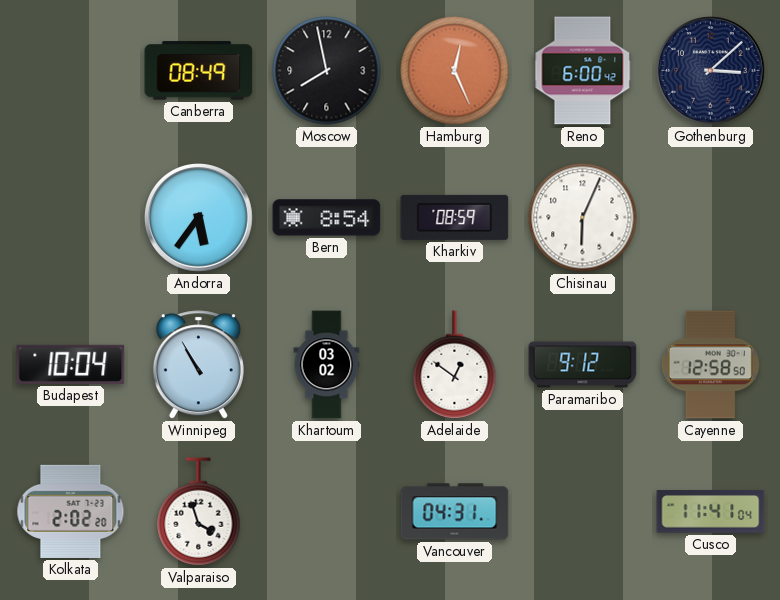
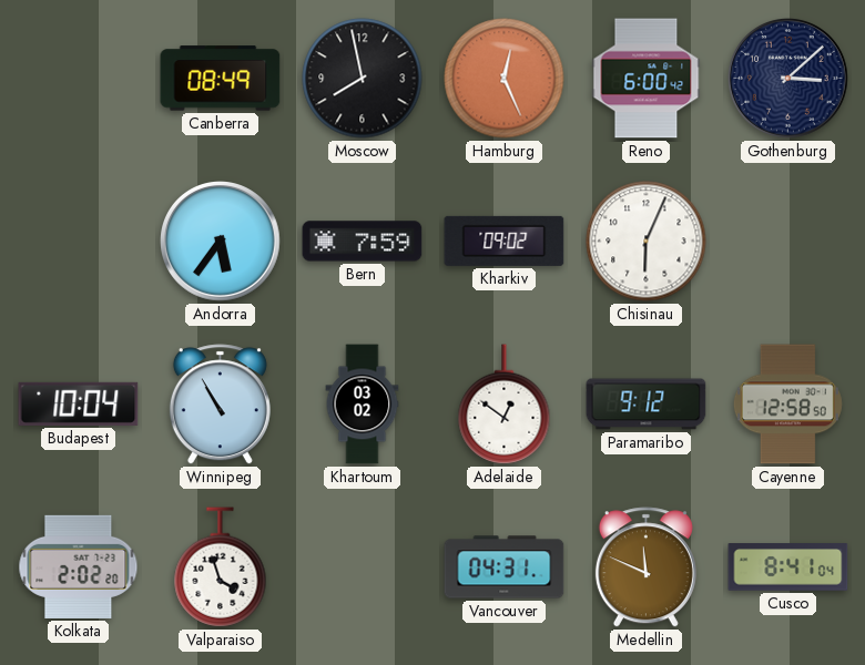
Bern: 8:54 -> 7:59 (363, 242)
Kharkiv: 08:59 -> 09:02 (505, 241)
Medellin: none -> 11:49 (645, 567)
Cusco: 11:41 -> 8:41 (788, 567)
